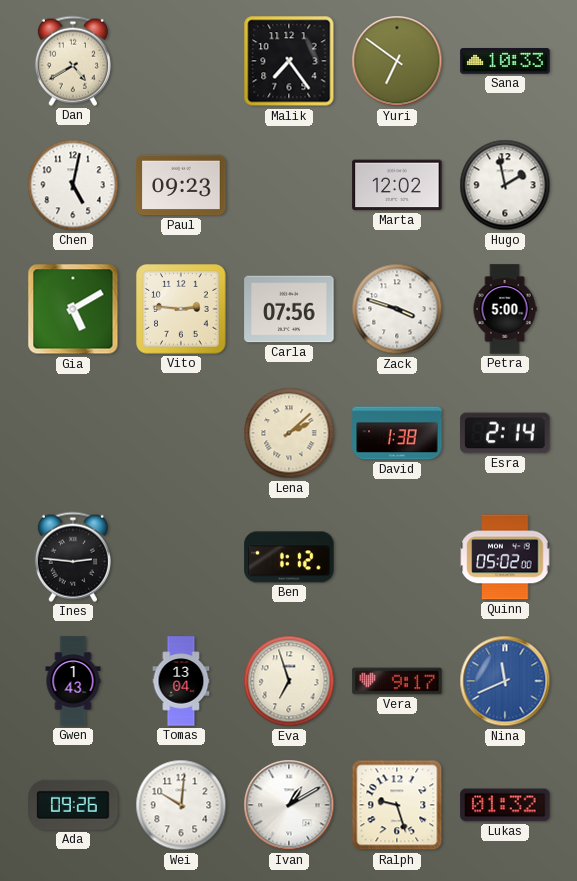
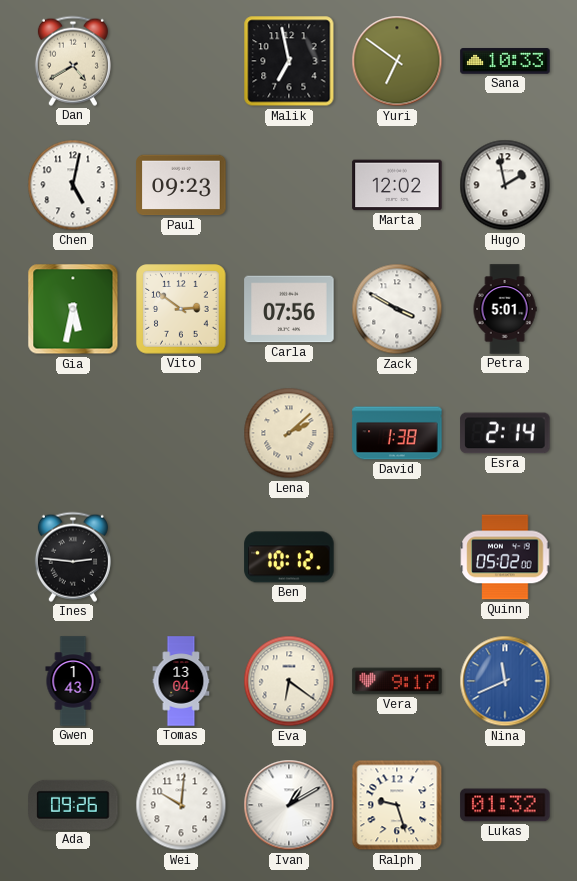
Malik: 7:24 -> 6:58 (289, 61)
Gia: 5:10 -> 5:32 (73, 309)
Vito: 2:46 -> 2:51 (181, 309)
Zack: 3:48 -> 3:50 (397, 309)
Petra: 5:00 -> 5:01 (505, 309)
Ben: 1:12 -> 10:12 (289, 557)
Eva: 6:57 -> 6:21 (289, 681)
